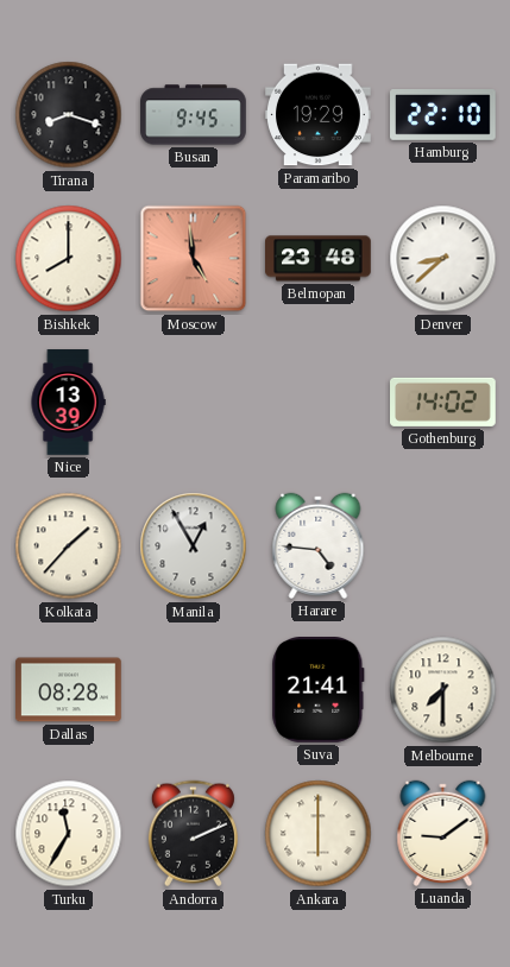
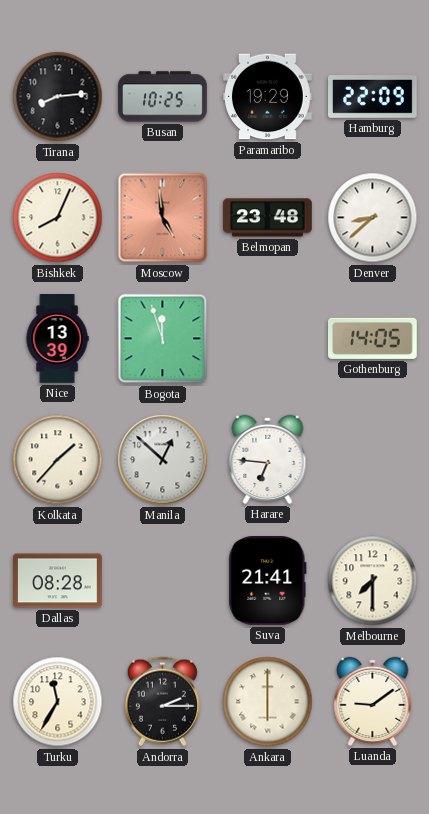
Tirana: 8:18 -> 8:14 (58, 97)
Busan: 9:45 -> 10:25 (163, 97)
Hamburg: 22:10 -> 22:09 (373, 97)
Bishkek: 8:00 -> 8:04 (58, 218)
Bogota: none -> 11:57 (163, 339)
Gothenburg: 14:02 -> 14:05 (373, 338)
Manila: 12:55 -> 12:52 (163, 460)
Harare: 4:46 -> 6:46 (268, 459)
Andorra: 2:11 -> 2:15 (162, 702)
